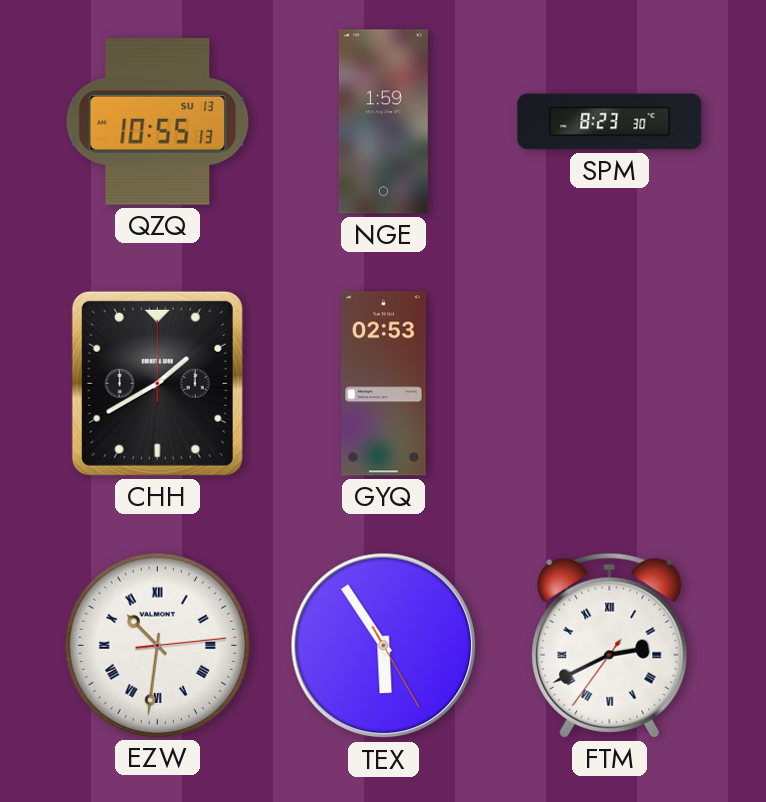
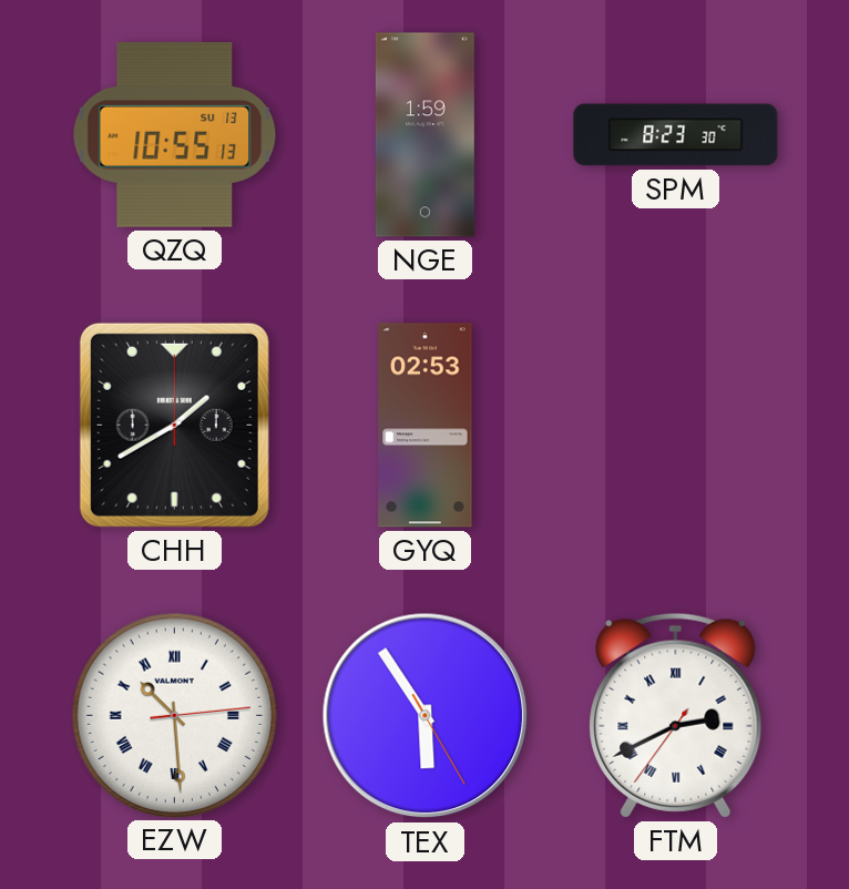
EZW: 10:31 -> 10:29 (175, 715)
